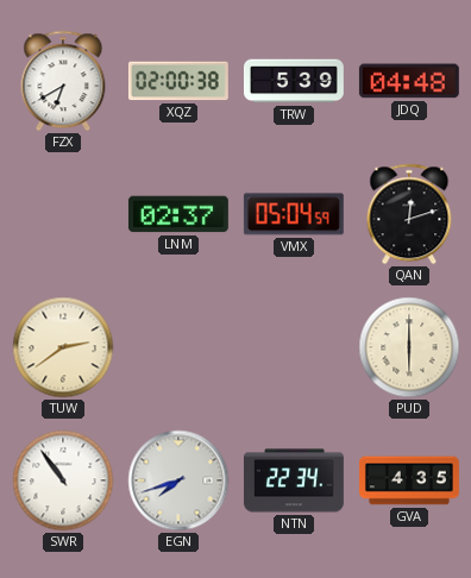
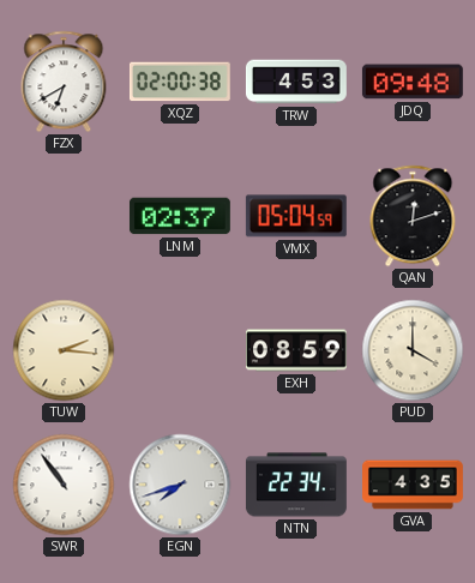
TRW: 5:39 -> 4:53 (296, 82)
JDQ: 04:48 -> 09:48 (413, 82)
TUW: 2:39 -> 2:16 (64, 350)
EXH: none -> 08:59 (296, 350)
PUD: 6:00 -> 4:00 (413, 350)
